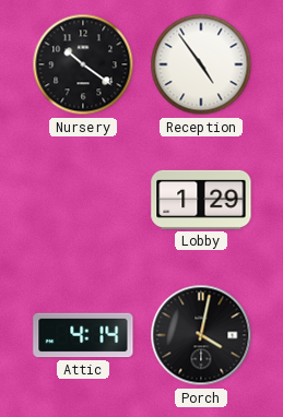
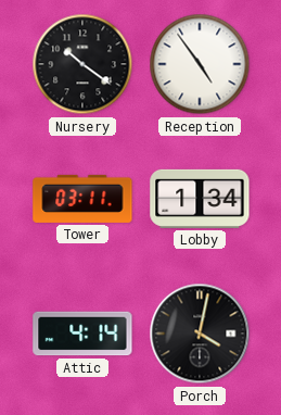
Tower: none -> 03:11 (82, 199)
Lobby: 1:29 -> 1:34 (200, 199)
